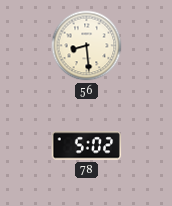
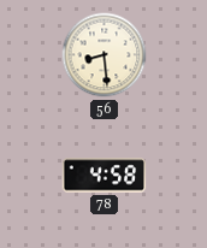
78: 5:02 -> 4:58 (105, 176)
